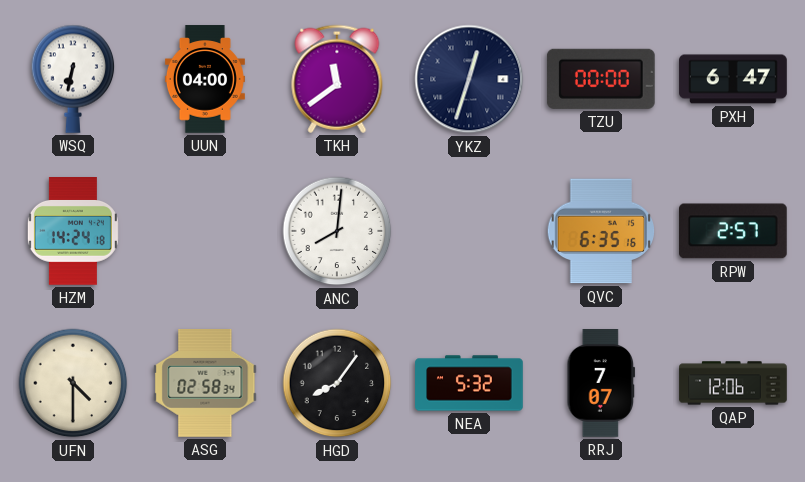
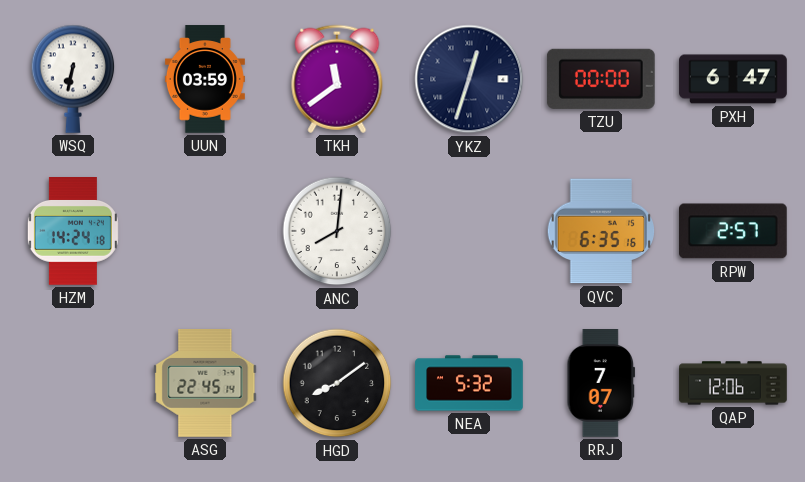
UUN: 04:00 -> 03:59 (205, 79)
UFN: 4:30 -> none (73, 383)
ASG: 02:58 -> 22:45 (205, 384)
HGD: 8:06 -> 8:09 (337, 383)
